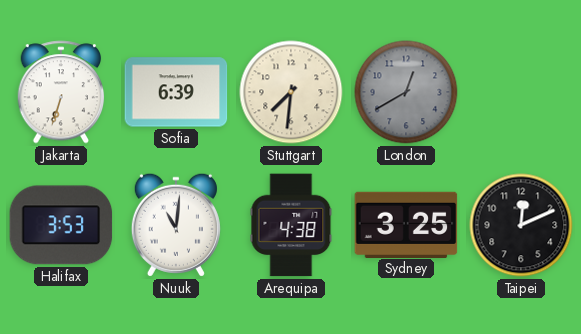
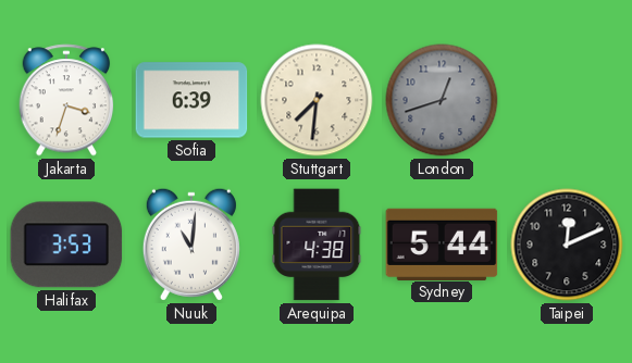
Jakarta: 6:33 -> 3:33 (66, 100)
London: 12:40 -> 12:42 (442, 100)
Sydney: 3:25 -> 5:44 (442, 243)
